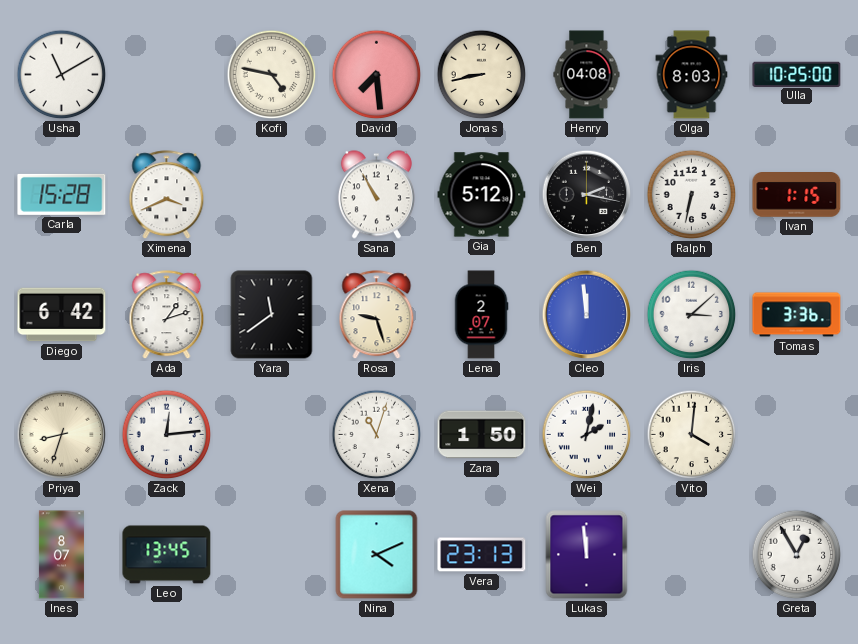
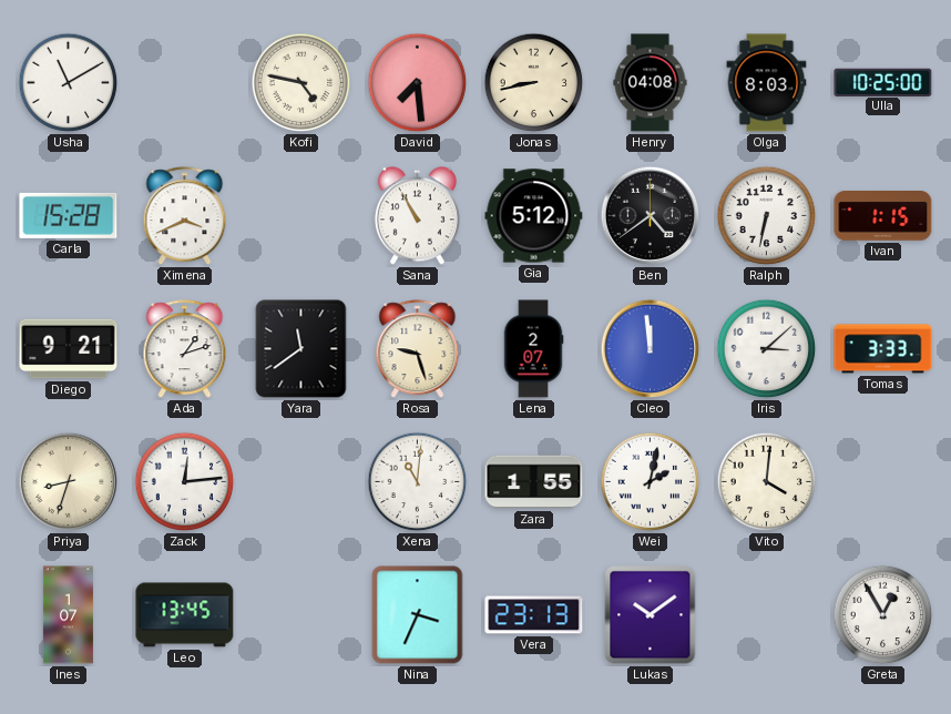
Ben: 2:17 -> 4:39 (651, 216)
Diego: 6:42 -> 9:21 (69, 349)
Tomas: 3:36 -> 3:33 (883, 349)
Xena: 11:03 -> 11:01 (418, 482)
Zara: 1:50 -> 1:55 (534, 482)
Ines: 8:07 -> 1:07 (68, 615)
Nina: 4:11 -> 3:34 (418, 615)
Lukas: 11:59 -> 10:09 (651, 615)
